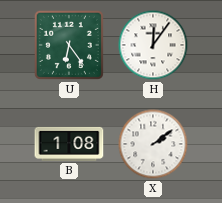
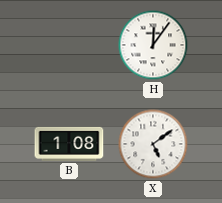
U: 6:24 -> none (69, 45)
X: 2:09 -> 5:09 (153, 144)
